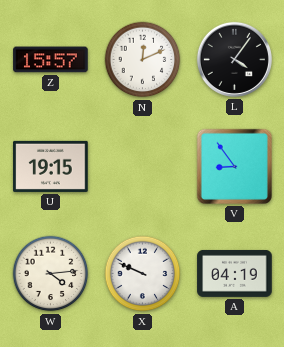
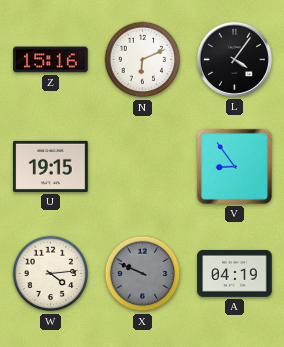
Z: 15:57 -> 15:16 (51, 60)
N: 12:11 -> 6:11 (143, 60)
X dial: white -> grey (143, 274)
